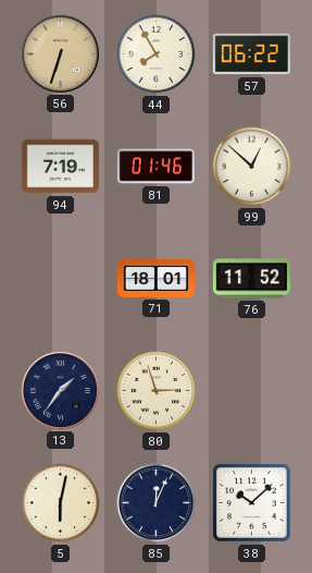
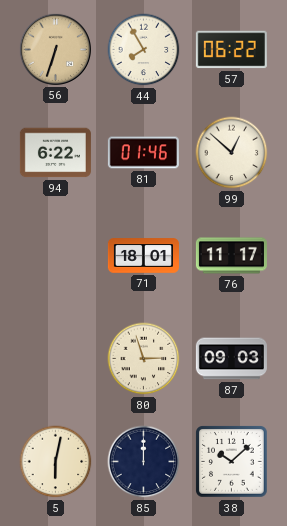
94: 7:19 -> 6:22 (55, 153)
76: 11:52 -> 11:17 (231, 256)
13: 1:36 -> none (60, 390)
87: none -> 09:03 (231, 359)
85: 12:04 -> 12:00 (144, 462)
